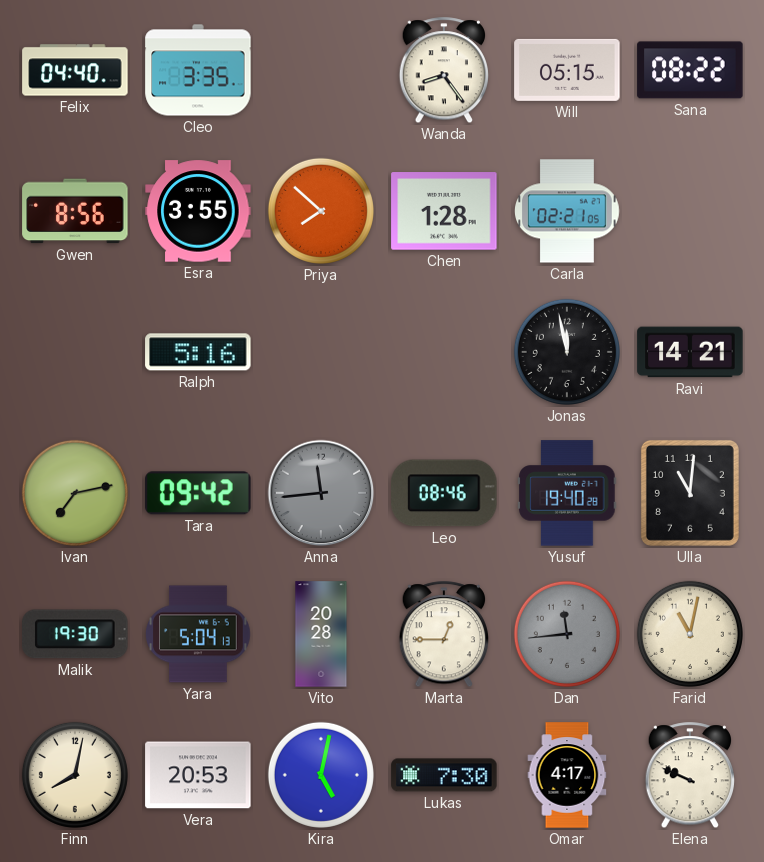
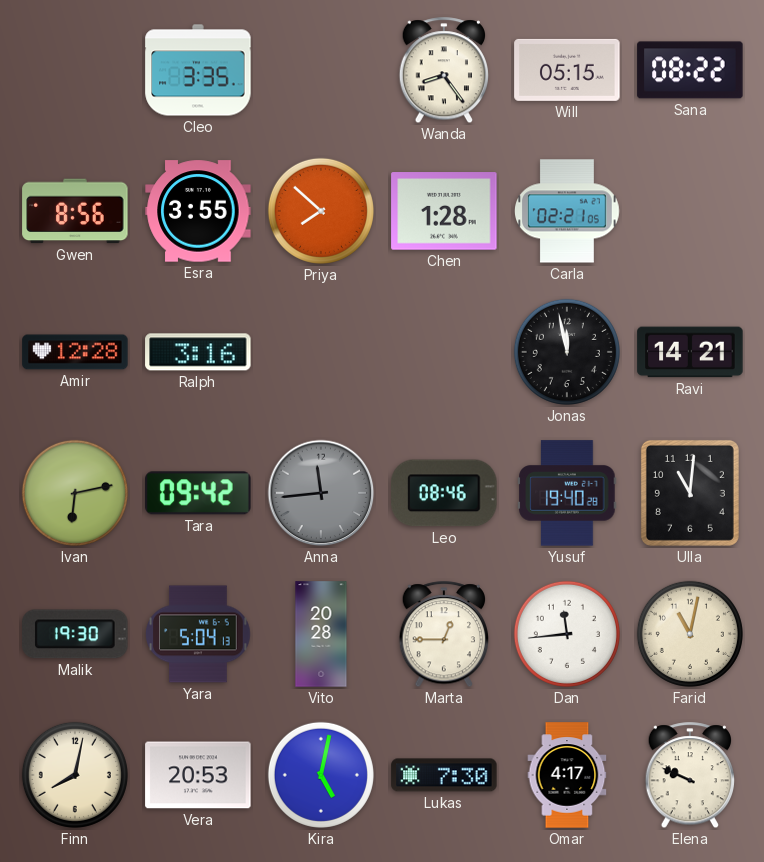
Felix: 04:40 -> none (75, 70)
Amir: none -> 12:28 (75, 352)
Ralph: 5:16 -> 3:16 (198, 352)
Ivan: 7:13 -> 6:13 (75, 493)
Dan dial: grey -> white (567, 634)
